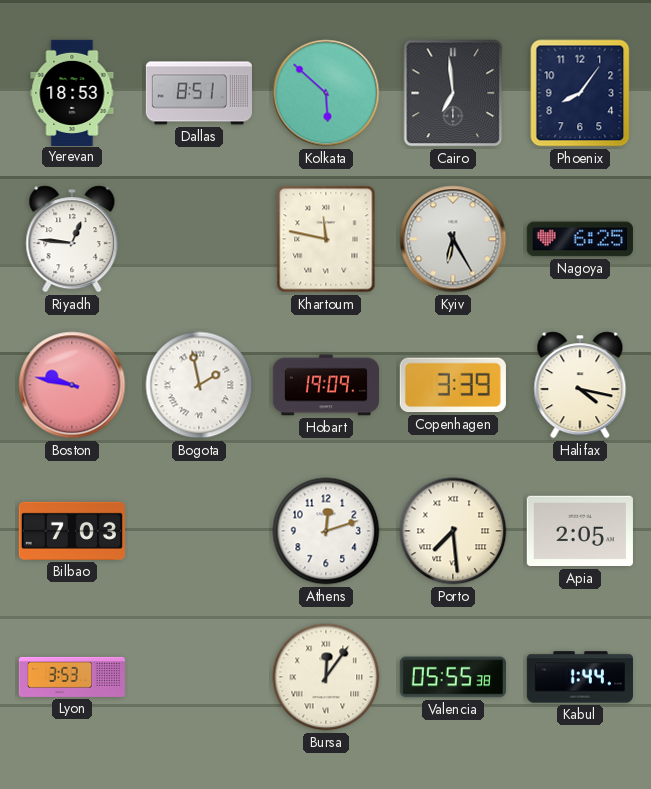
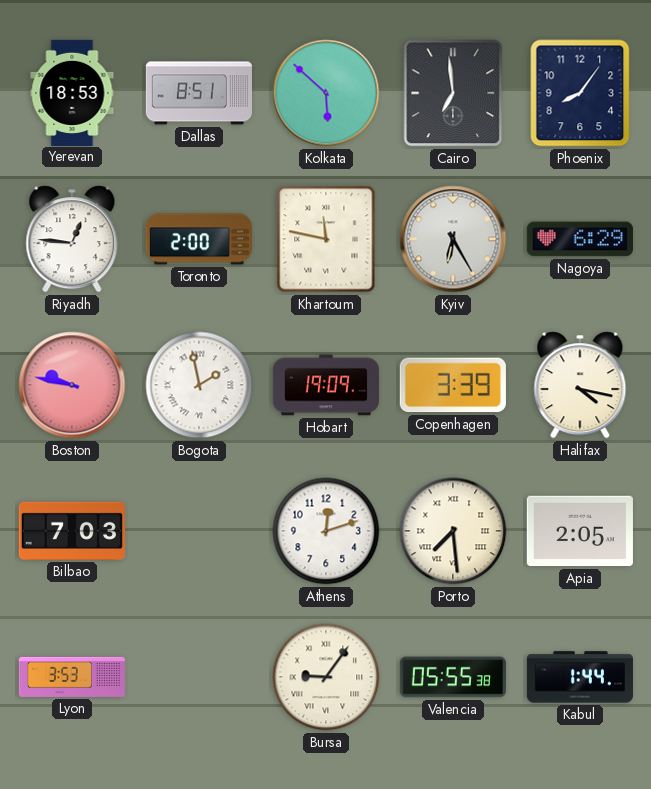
Toronto: none -> 2:00 (199, 239)
Nagoya: 6:25 -> 6:29 (580, 239)
Bursa: 12:06 -> 9:06 (326, 677)
